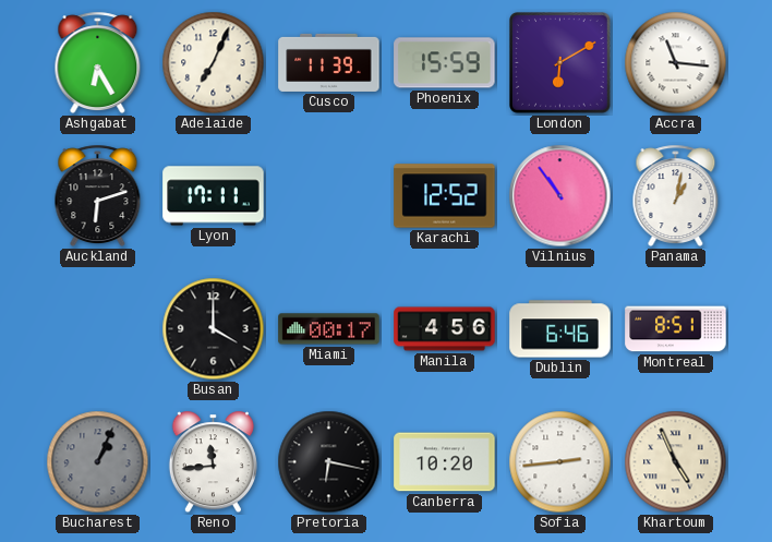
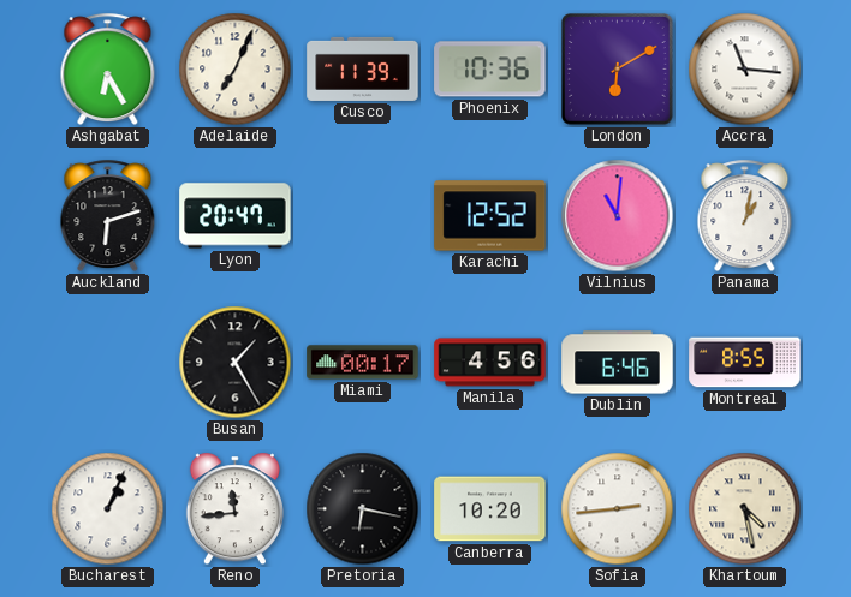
Phoenix: 15:59 -> 10:36 (490, 70)
Lyon: 17:11 -> 20:47 (236, 216)
Vilnius: 10:54 -> 11:01 (618, 216)
Busan: 4:00 -> 1:25 (236, 363)
Montreal: 8:51 -> 8:55 (745, 363)
Bucharest dial: grey -> white (108, 509)
Khartoum: 4:56 -> 4:28 (745, 509)
